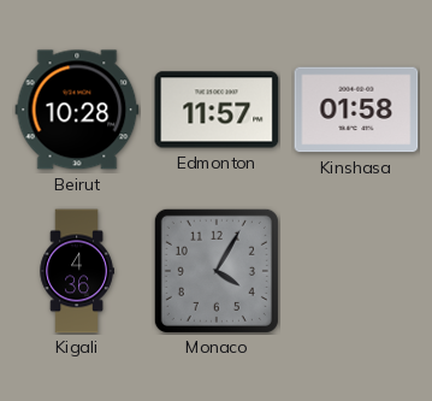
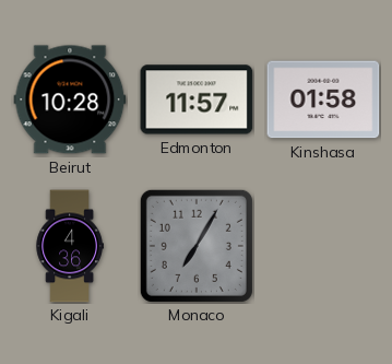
Monaco: 4:05 -> 7:05 (197, 246)
